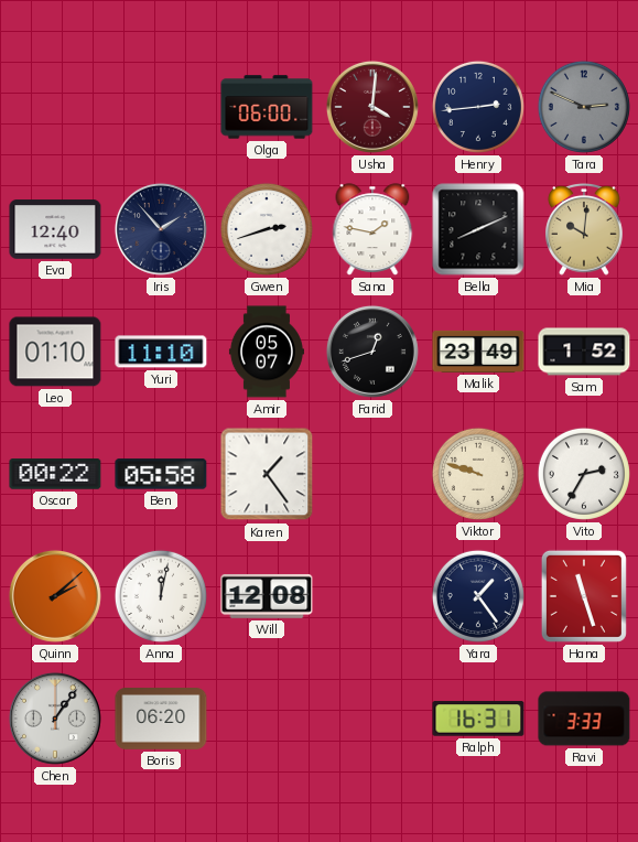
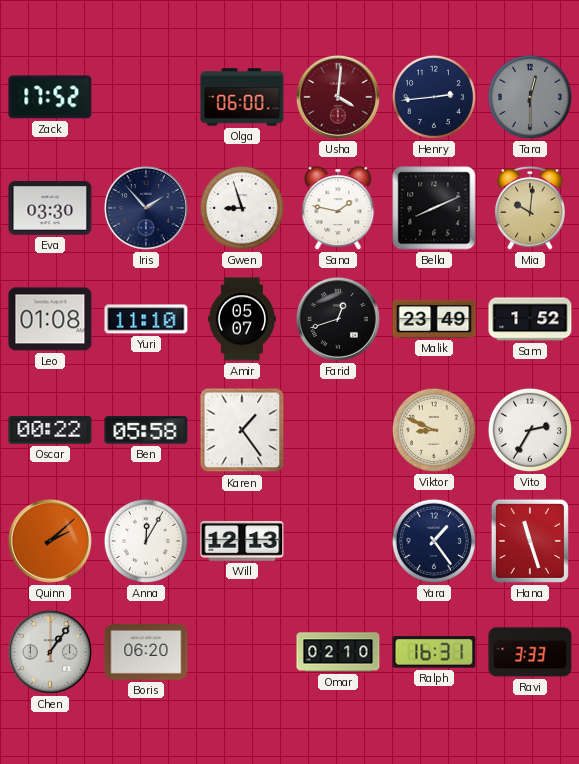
Zack: none -> 17:52 (50, 97)
Tara: 2:49 -> 12:30 (530, 97)
Eva: 12:40 -> 03:30 (50, 208)
Gwen: 2:42 -> 8:57 (242, 208)
Leo: 01:10 -> 01:08 (50, 319)
Viktor: 9:48 -> 8:49 (434, 430)
Anna: 12:02 -> 12:05 (146, 541)
Will: 12:08 -> 12:13 (242, 541)
Omar: none -> 02:10 (338, 652)
